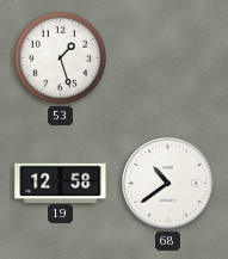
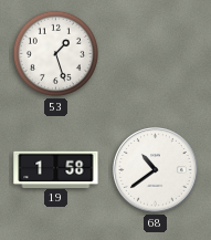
19: 12:58 -> 1:58 (56, 169)
